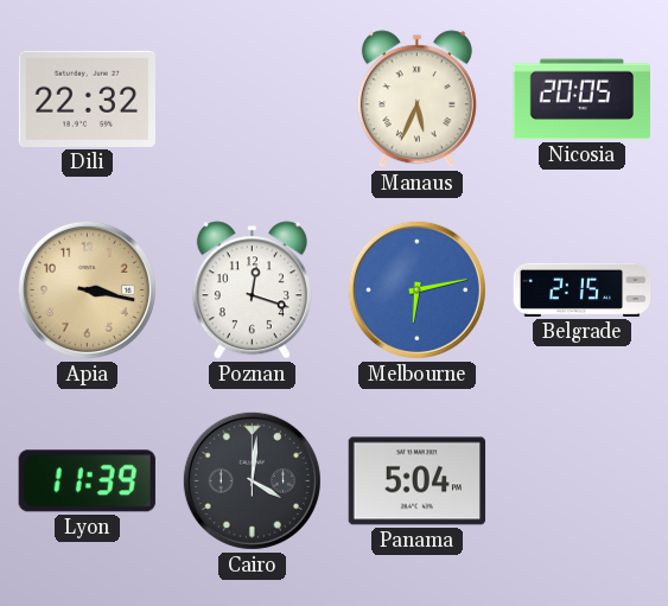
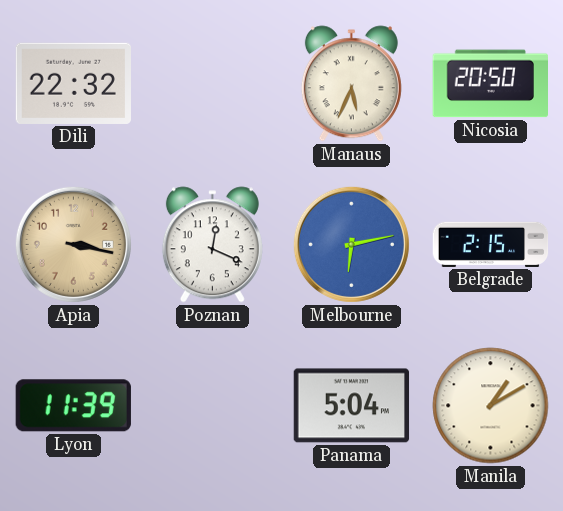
Nicosia: 20:05 -> 20:50 (491, 84)
Poznan: 12:18 -> 12:19 (212, 245)
Cairo: 4:01 -> none (252, 480)
Manila: none -> 1:10 (491, 406)
